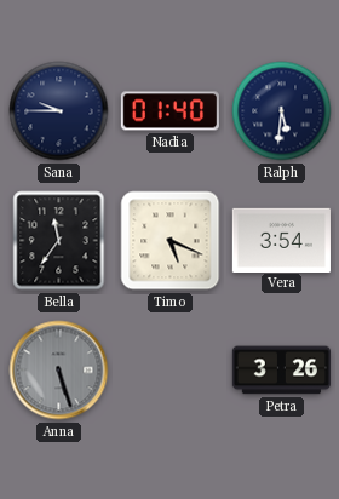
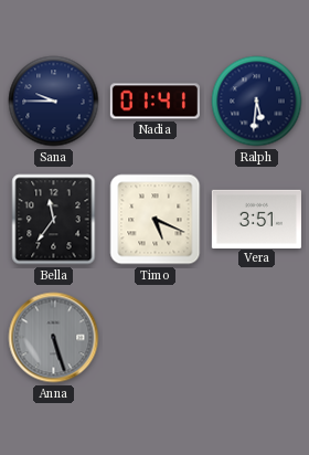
Nadia: 01:40 -> 01:41 (154, 102)
Vera: 3:54 -> 3:51 (256, 219)
Petra: 3:26 -> none (281, 371)
